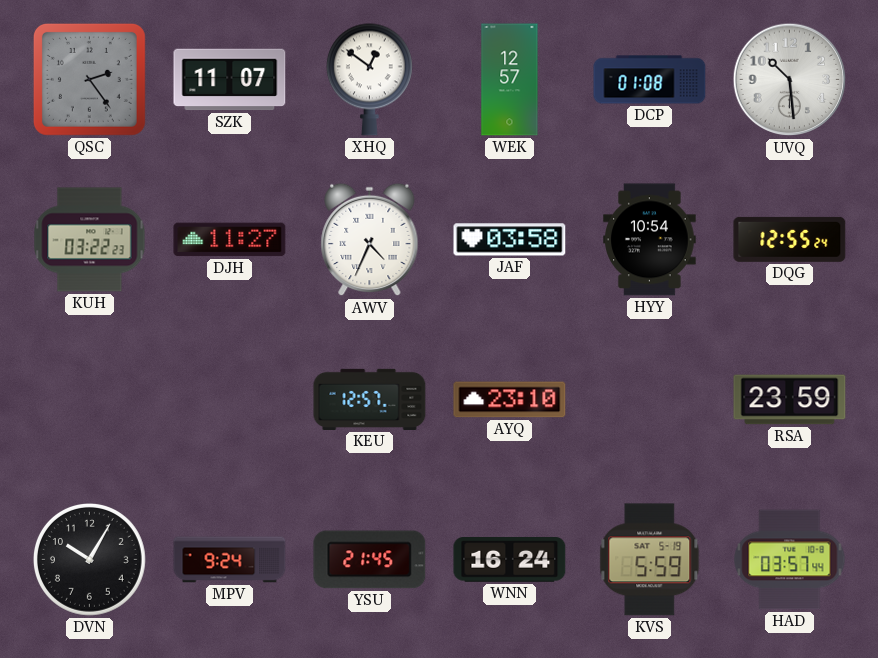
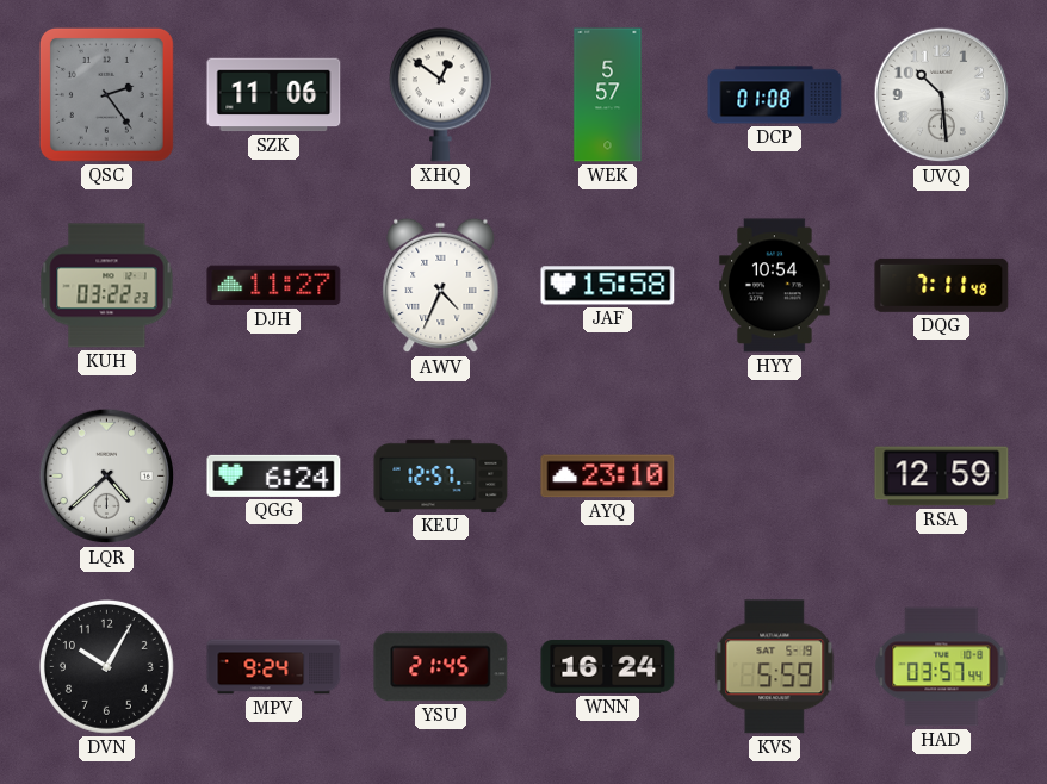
SZK: 11:07 -> 11:06 (274, 95)
WEK: 12:57 -> 5:57 (608, 95)
JAF: 03:58 -> 15:58 (608, 286)
DQG: 12:55 -> 7:11 (942, 285)
LQR: none -> 4:38 (107, 477)
QGG: none -> 6:24 (274, 475)
RSA: 23:59 -> 12:59 (942, 477)
